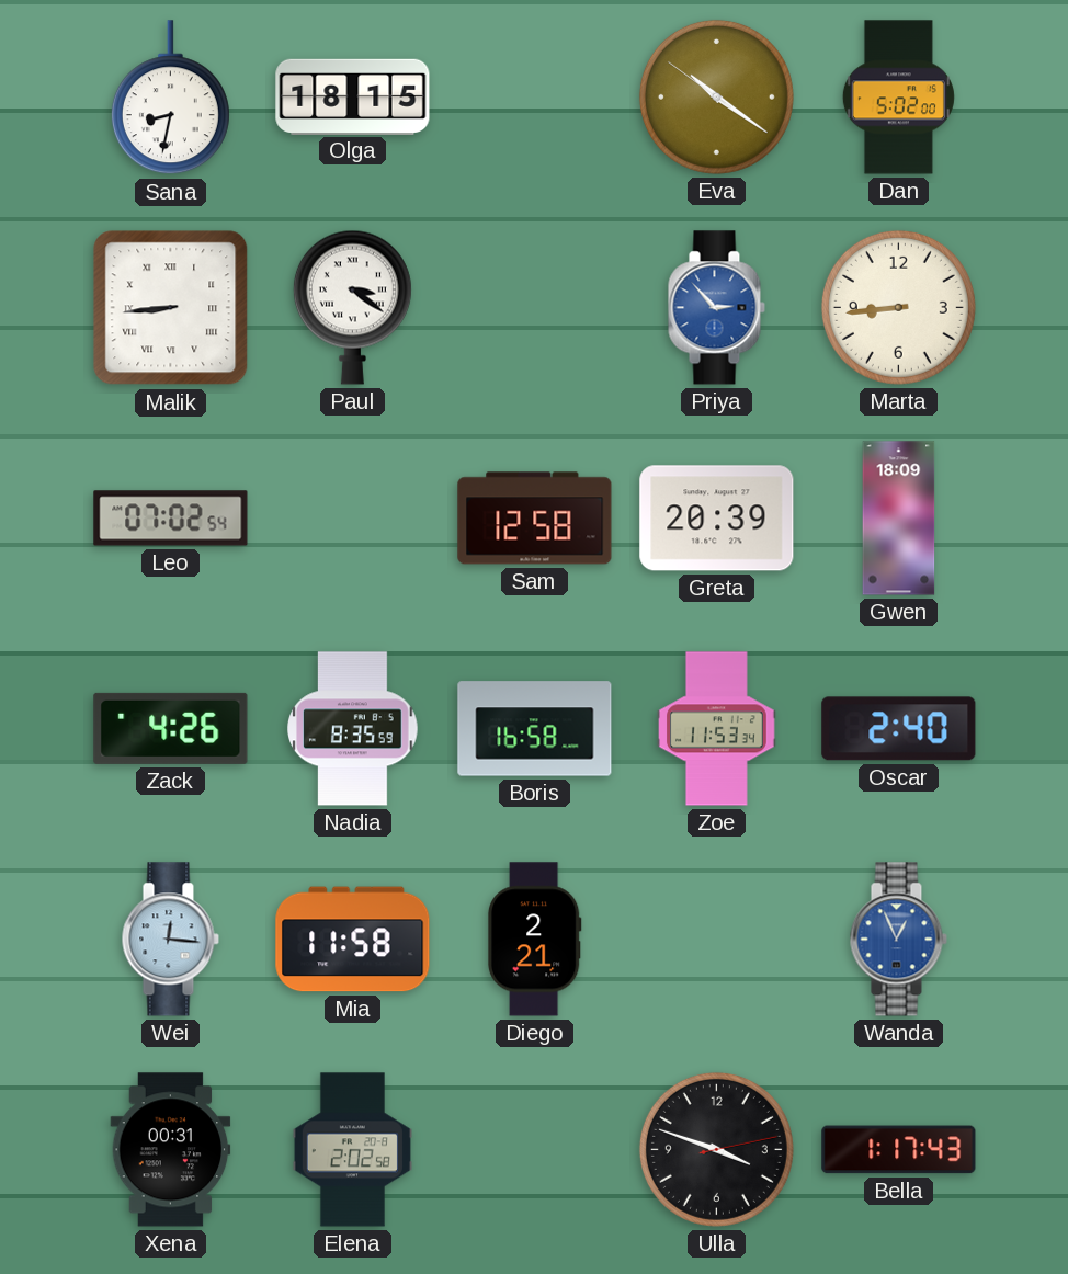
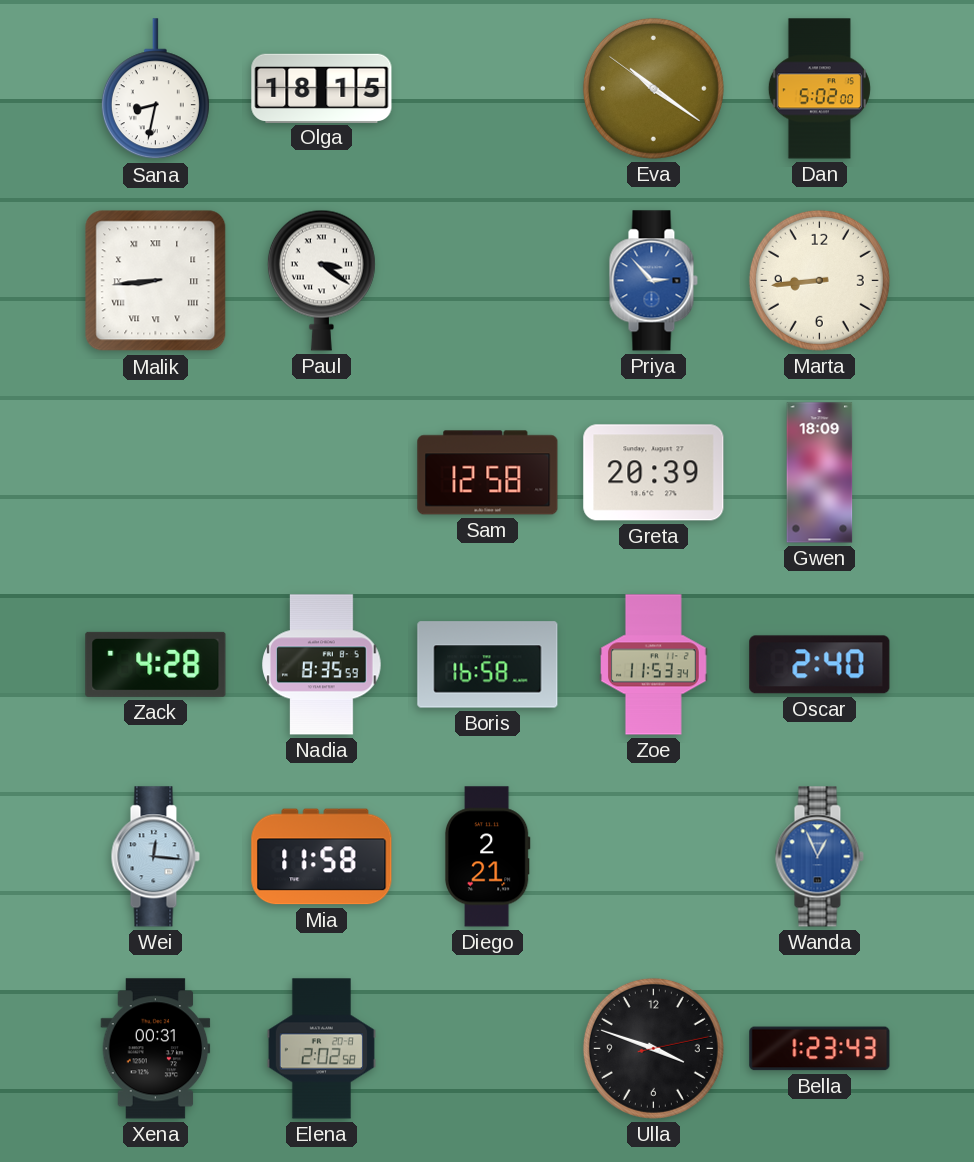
Leo: 07:02 -> none (171, 519)
Zack: 4:26 -> 4:28 (156, 664)
Bella: 1:17 -> 1:23 (820, 1049)
